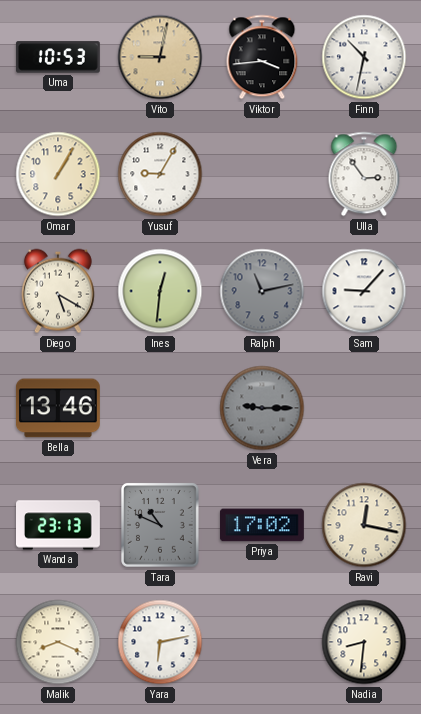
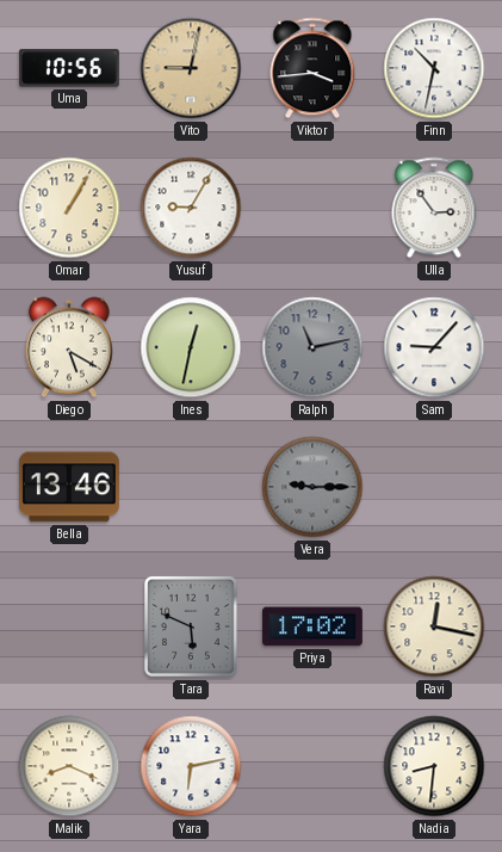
Uma: 10:53 -> 10:56 (69, 68)
Ines: 12:31 -> 12:32 (191, 347)
Wanda: 23:13 -> none (59, 525)
Tara: 10:49 -> 5:49 (192, 626)
